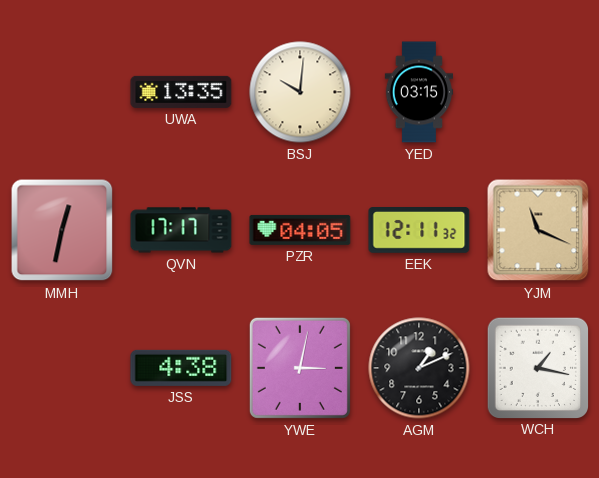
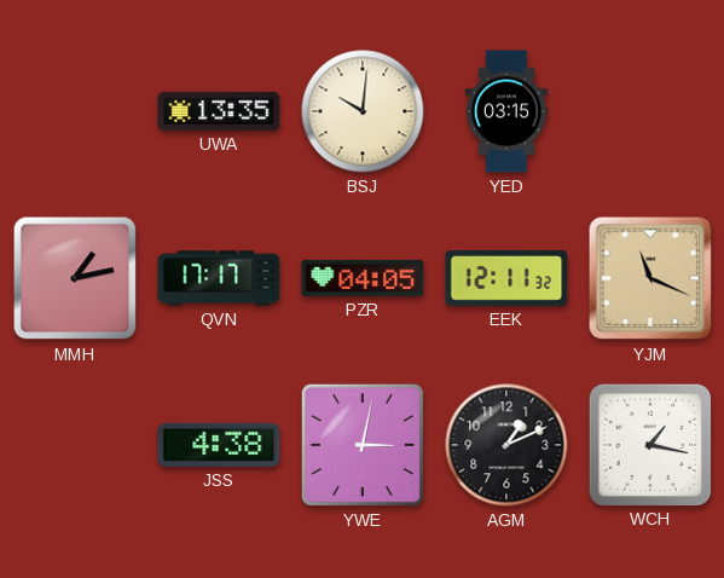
MMH: 12:32 -> 1:13 (75, 278)
